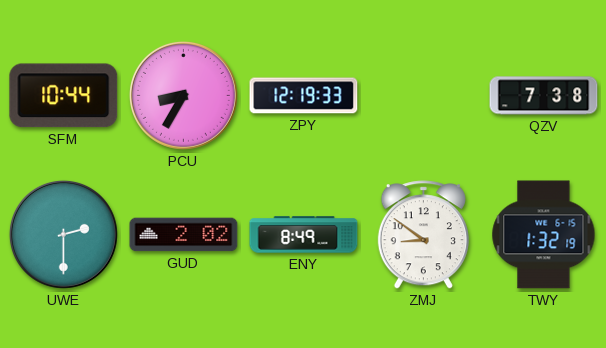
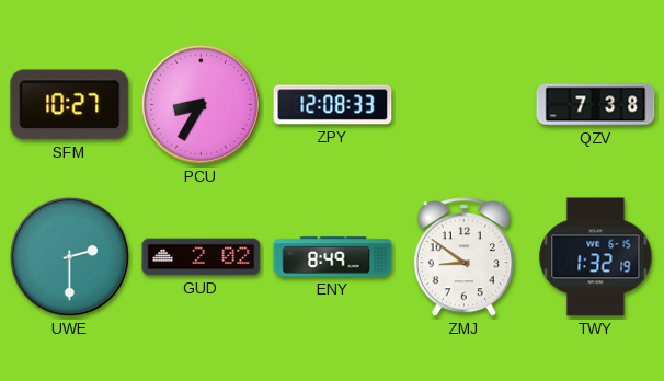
SFM: 10:44 -> 10:27 (70, 105)
ZPY: 12:19 -> 12:08 (333, 105)
